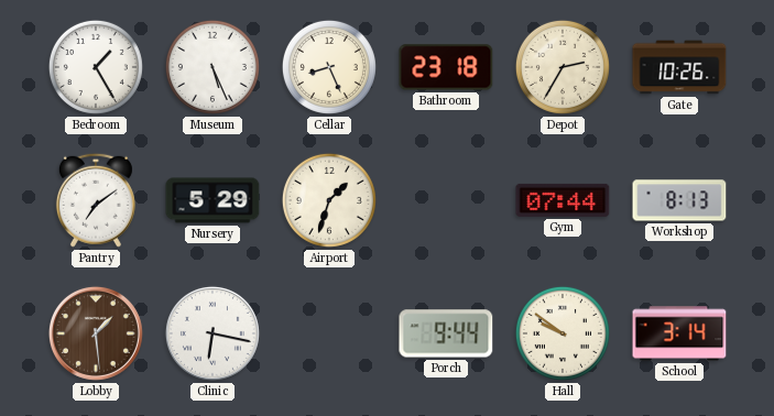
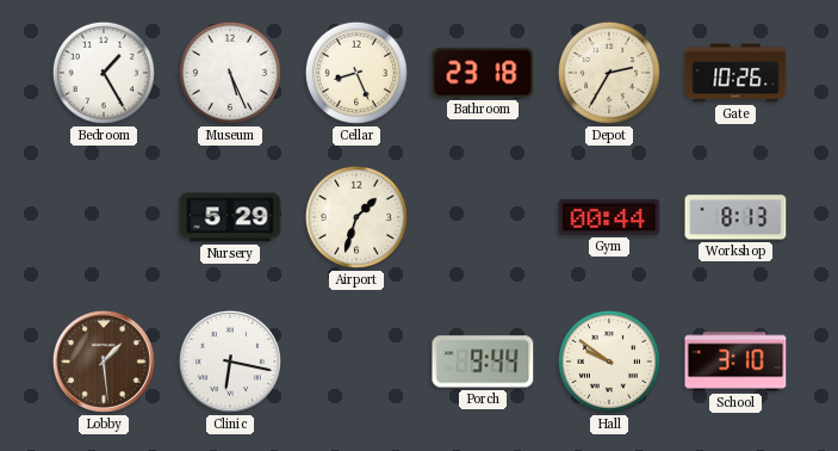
Pantry: 7:09 -> none (96, 200)
Gym: 07:44 -> 00:44 (609, 217)
School: 3:14 -> 3:10 (735, 362)
